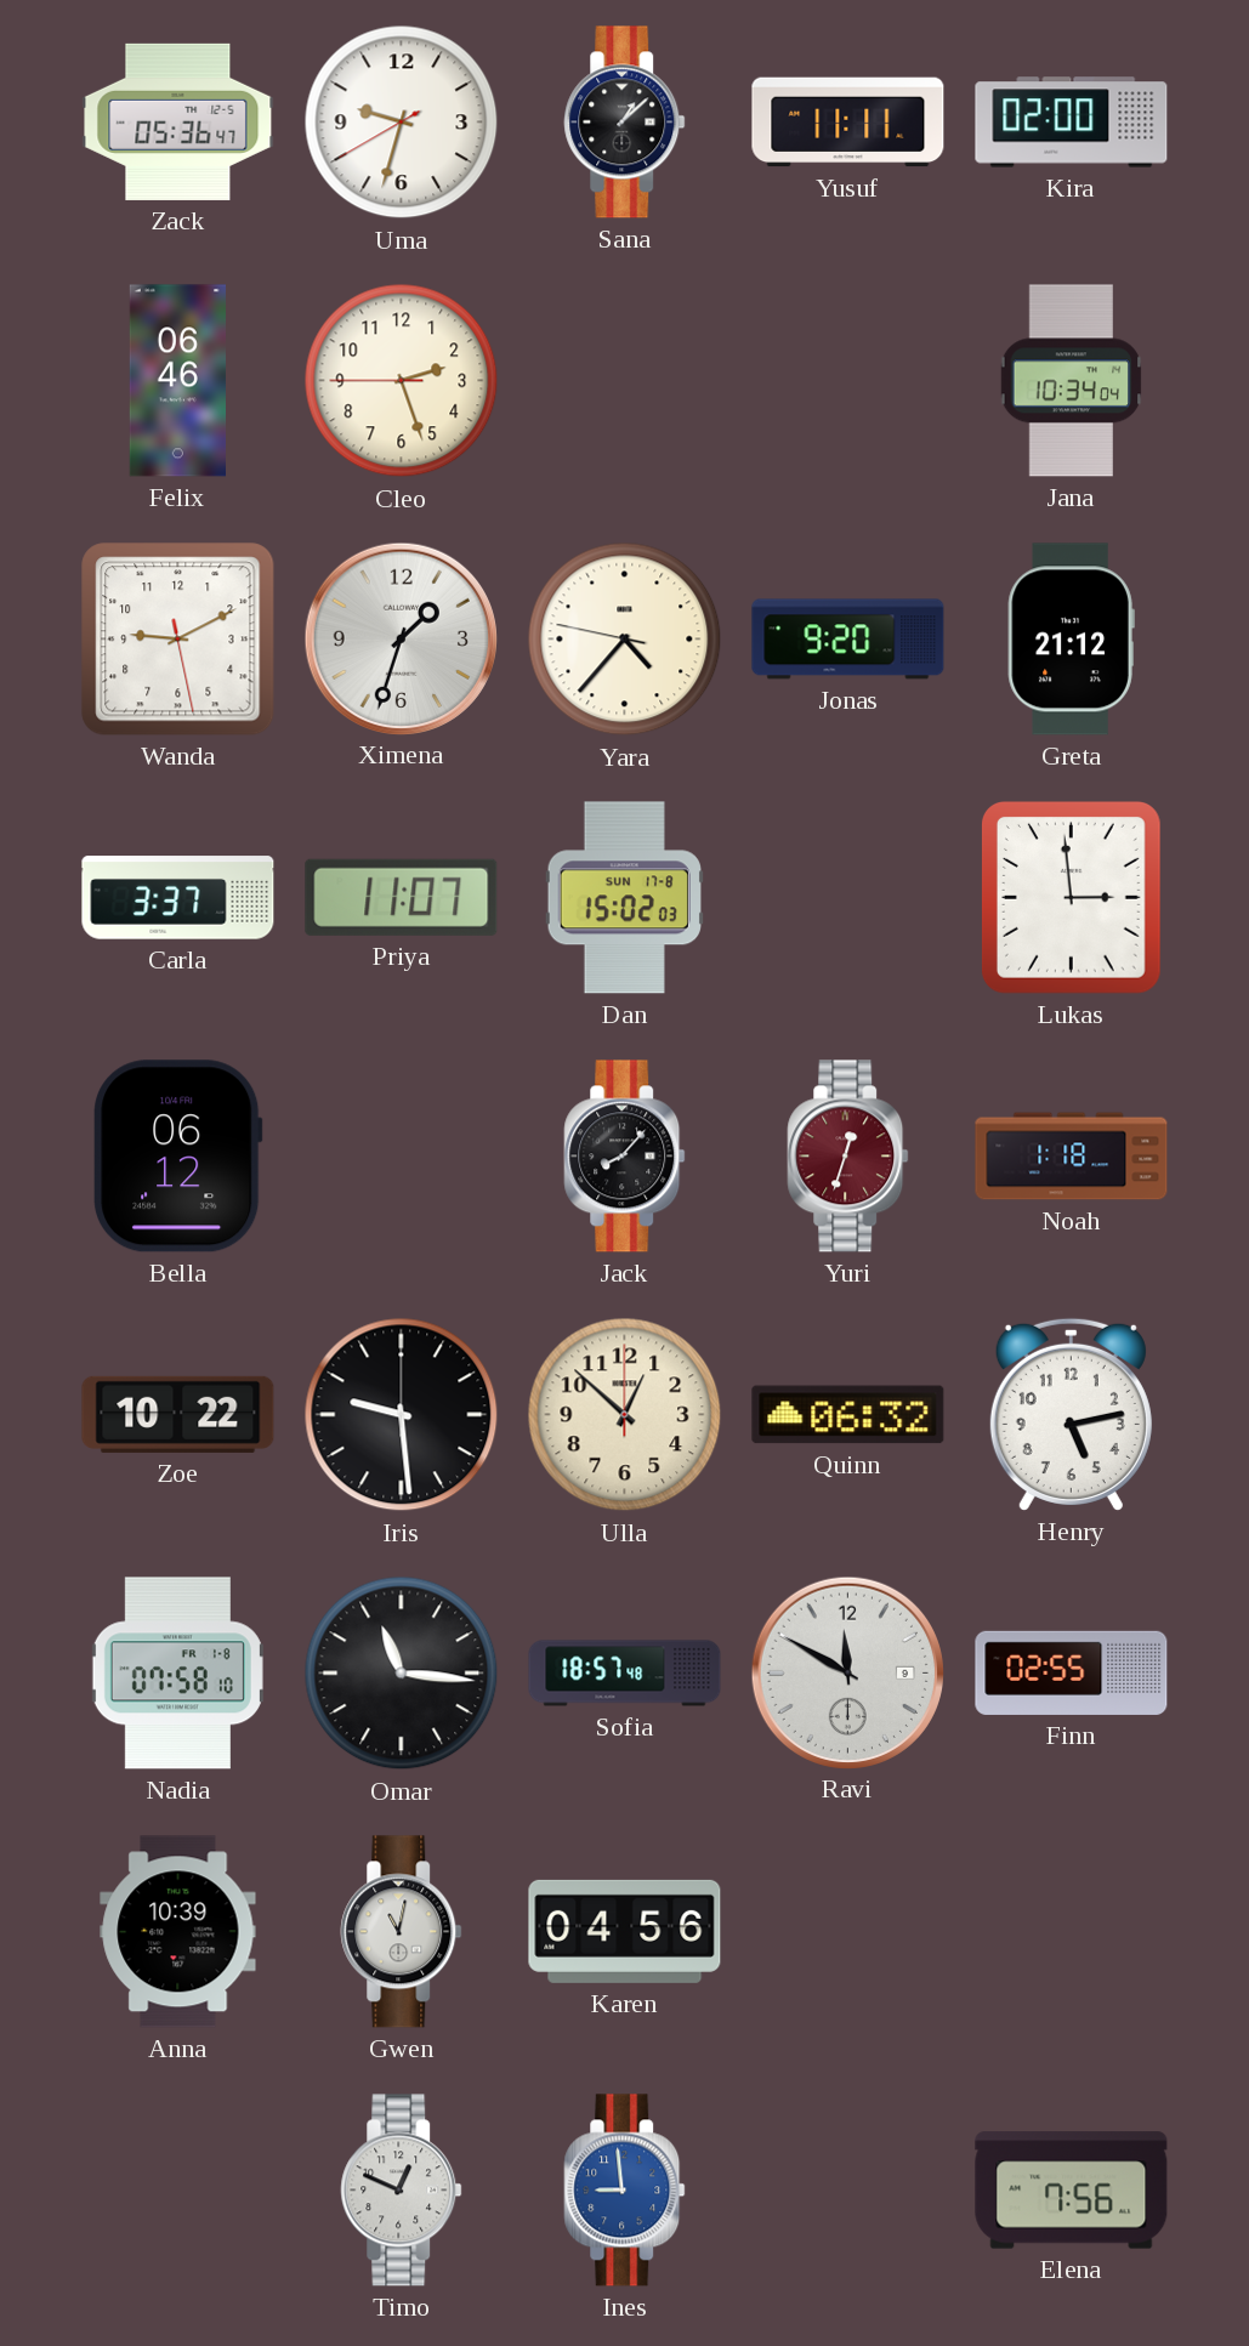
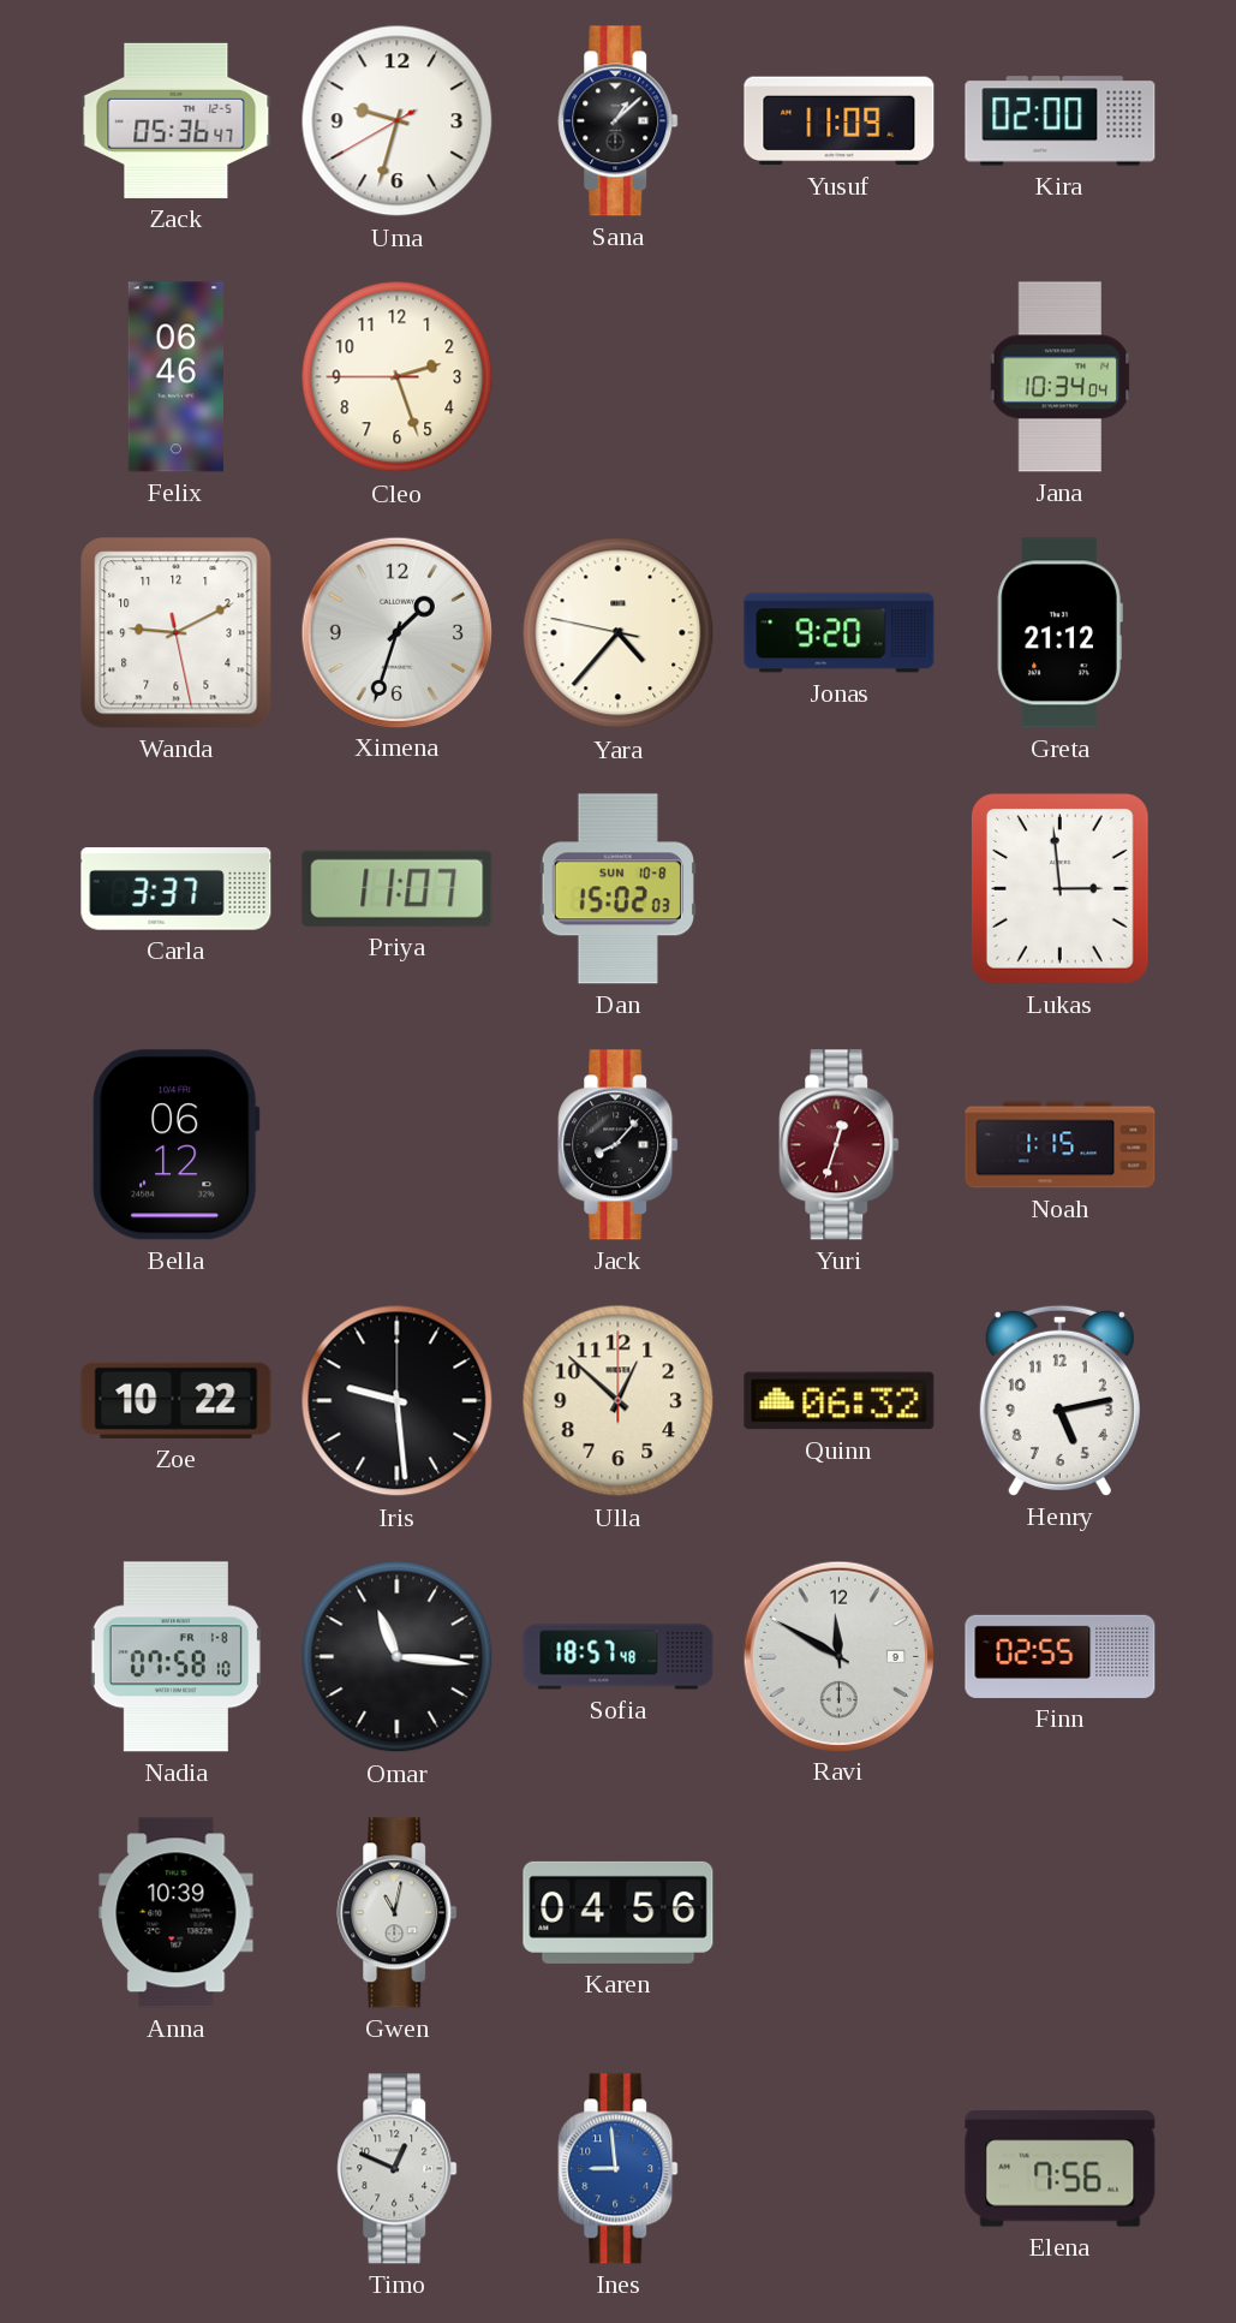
Yusuf: 11:11 -> 11:09 (840, 121)
Dan date: SUN 17-8 -> SUN 10-8 (617, 889)
Noah: 1:18 -> 1:15 (1061, 1145)
